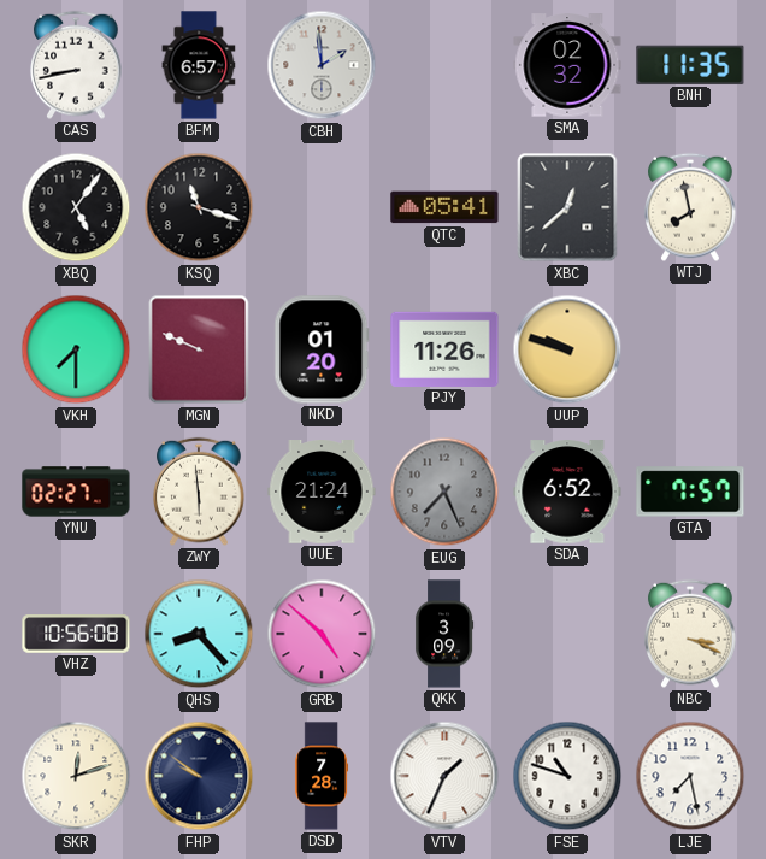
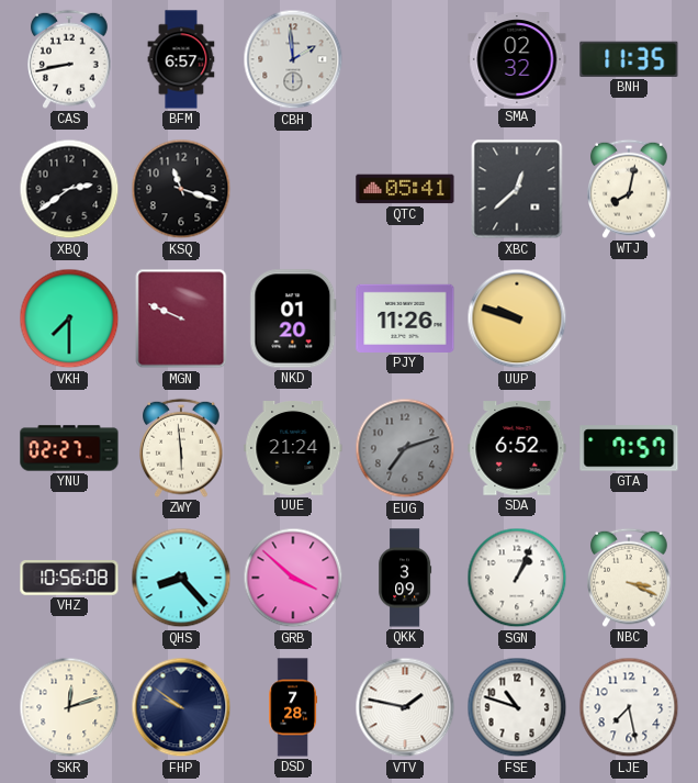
XBQ: 5:06 -> 2:39 (69, 189)
WTJ: 7:58 -> 8:02 (629, 189)
EUG: 7:26 -> 7:12 (405, 448)
GRB: 4:52 -> 3:52 (293, 578)
SGN: none -> 1:04 (517, 578)
VTV: 1:34 -> 1:47 (405, 707)
